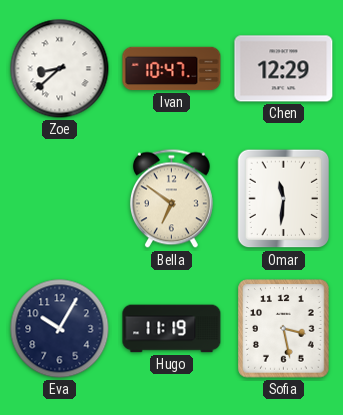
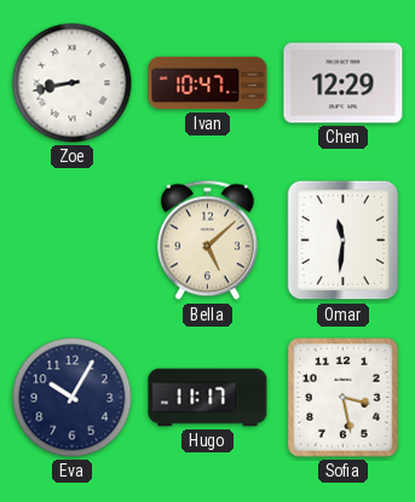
Zoe: 8:38 -> 8:43 (73, 83)
Bella: 6:51 -> 5:08 (207, 241)
Hugo: 11:19 -> 11:17 (208, 398)
